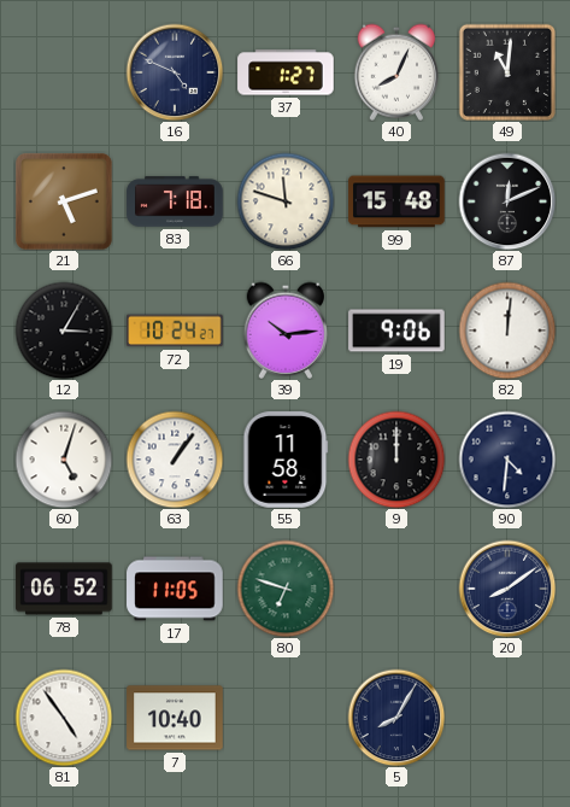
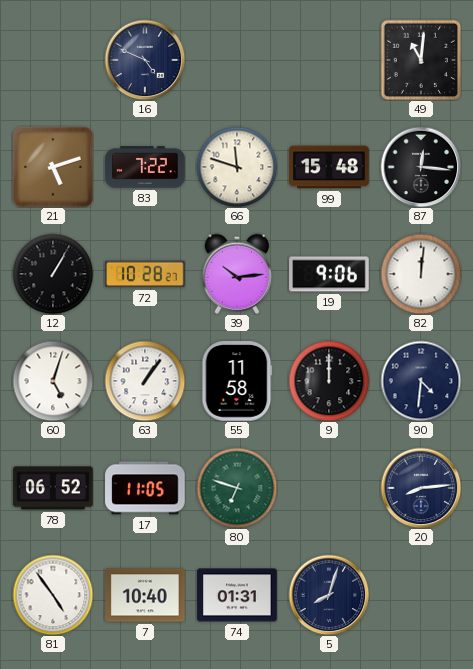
37: 1:27 -> none (286, 72)
40: 8:04 -> none (396, 72)
83: 7:18 -> 7:22 (145, 167)
87: 12:11 -> 12:16 (421, 167)
12: 3:05 -> 1:05 (53, 274)
72: 10:24 -> 10:28 (146, 274)
20: 8:09 -> 8:14 (421, 488)
74: none -> 01:31 (237, 595)
5: 8:05 -> 8:03 (329, 595)
